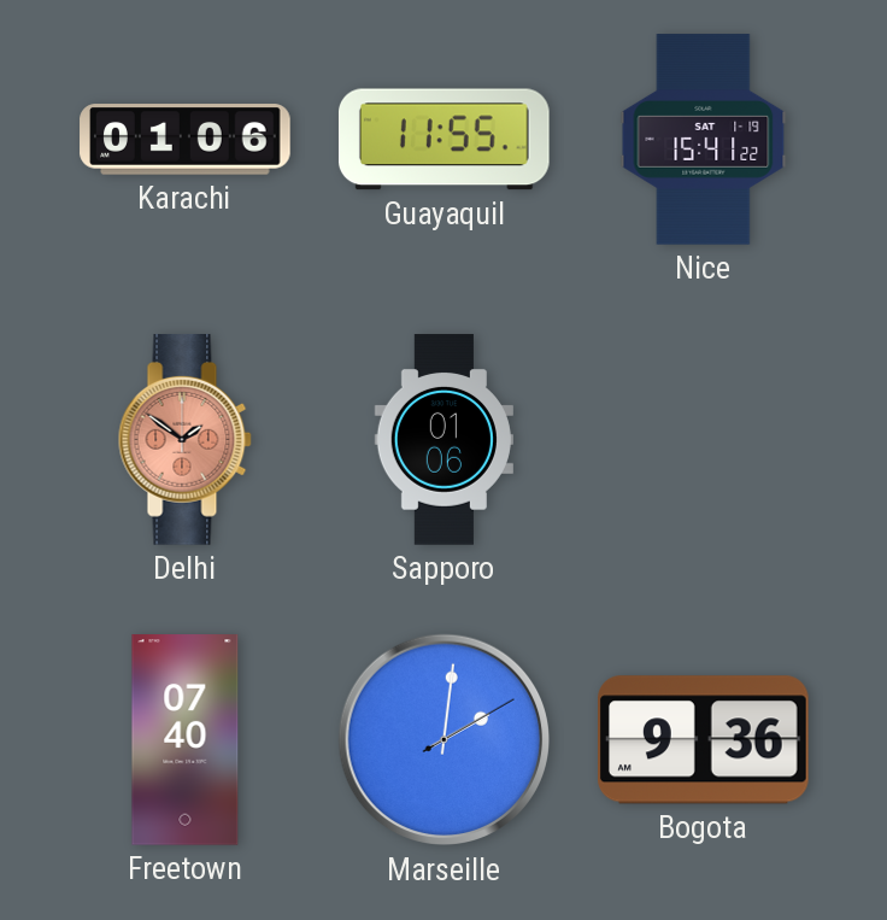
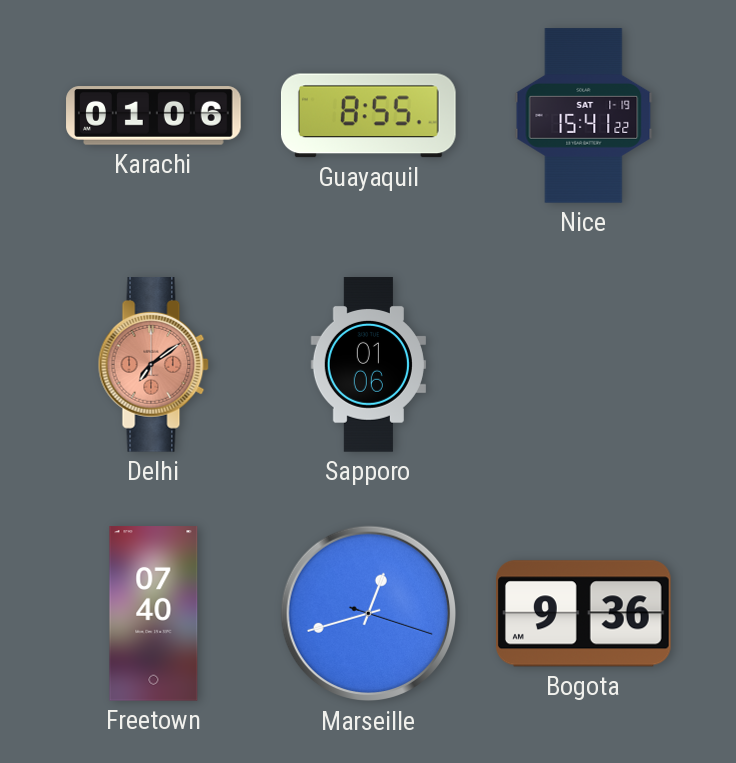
Guayaquil: 11:55 -> 8:55 (369, 116)
Delhi: 1:51 -> 7:09 (153, 365)
Marseille: 2:01 -> 12:42 (369, 614)
